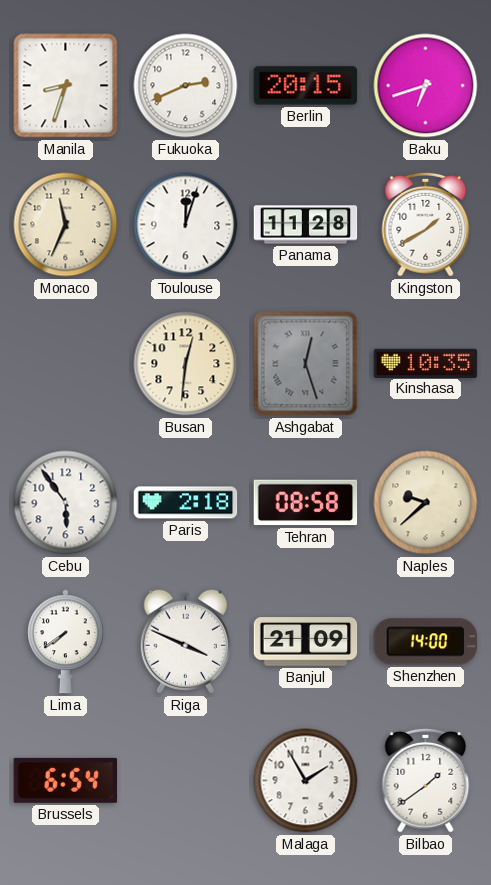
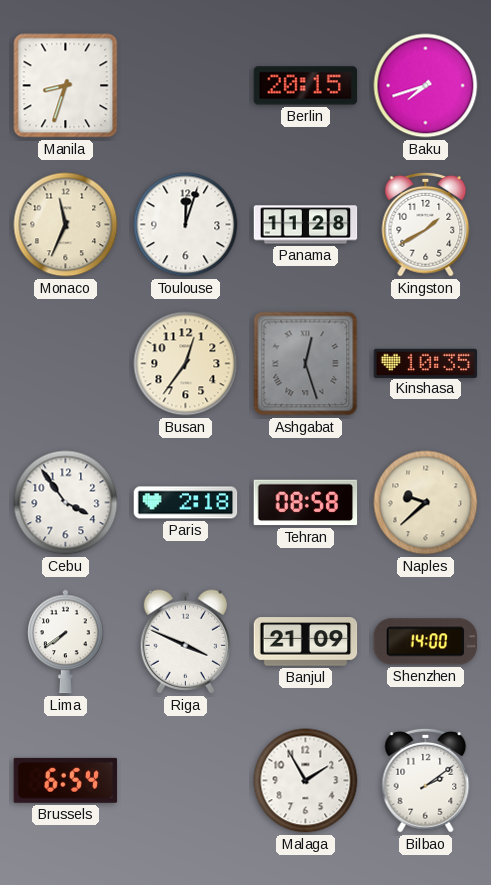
Fukuoka: 2:41 -> none (186, 86)
Baku: 6:42 -> 7:42 (426, 86)
Busan: 12:31 -> 12:36 (186, 364)
Cebu: 5:54 -> 3:54 (66, 503)
Bilbao: 1:39 -> 2:09 (426, 780)
